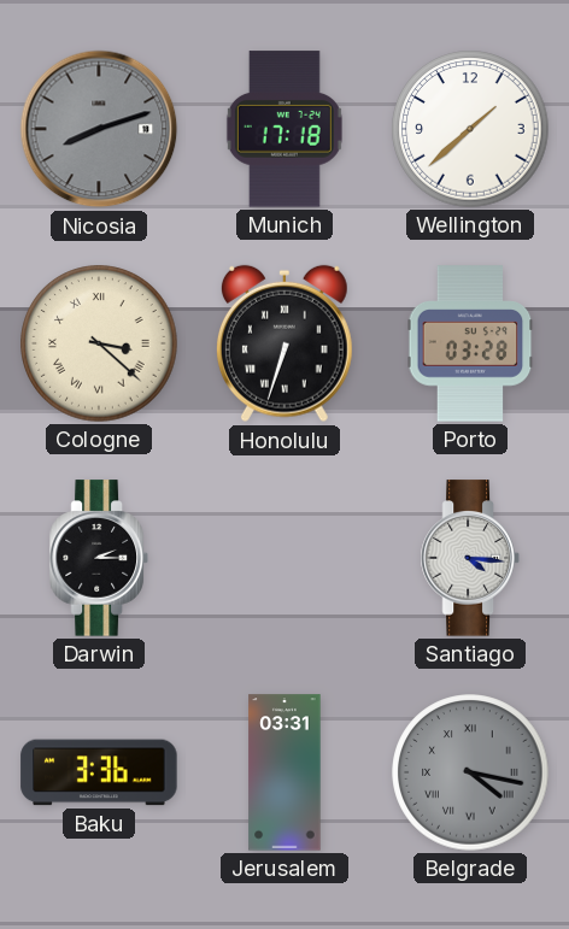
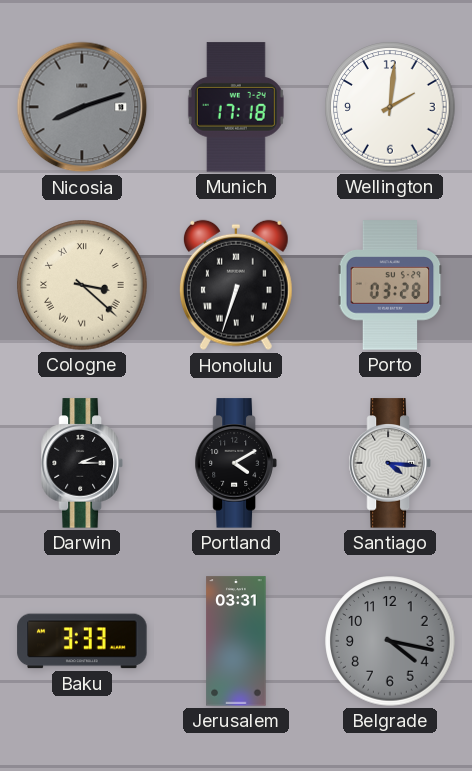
Wellington: 1:38 -> 2:01 (390, 107)
Portland: none -> 4:10 (236, 463)
Baku: 3:36 -> 3:33 (82, 641)
Belgrade numerals: Roman -> Arabic (390, 641)
